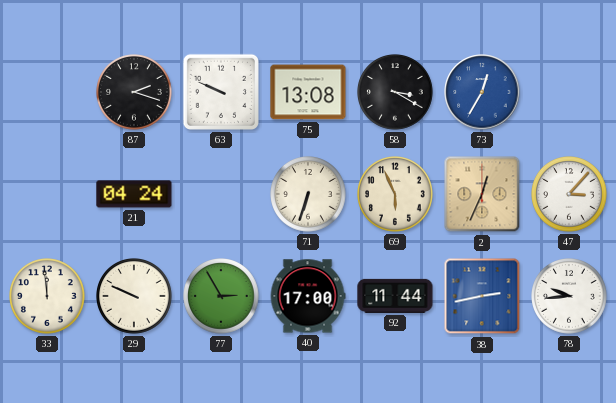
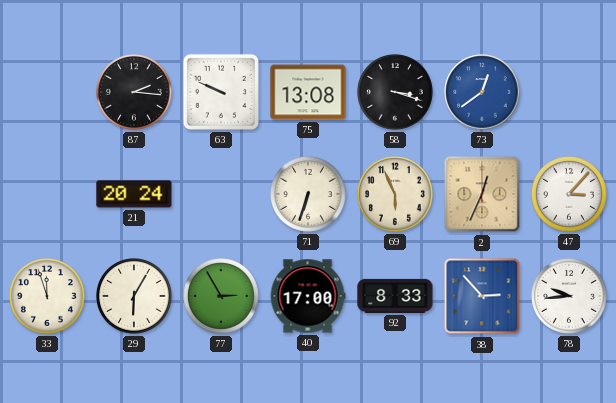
87: 2:18 -> 2:16 (135, 93)
58: 3:20 -> 3:18 (396, 93)
73: 12:35 -> 12:39 (482, 92)
21: 04:24 -> 20:24 (134, 194)
33: 11:59 -> 11:57 (48, 297)
29: 9:49 -> 6:05 (135, 297)
92: 11:44 -> 8:33 (395, 296)
38: 2:43 -> 2:53 (482, 296)
